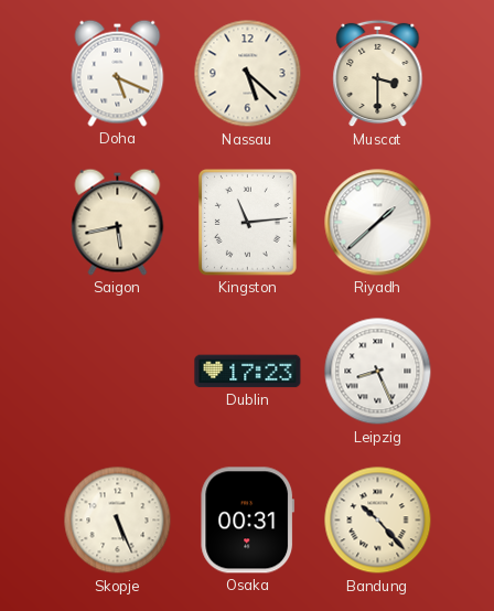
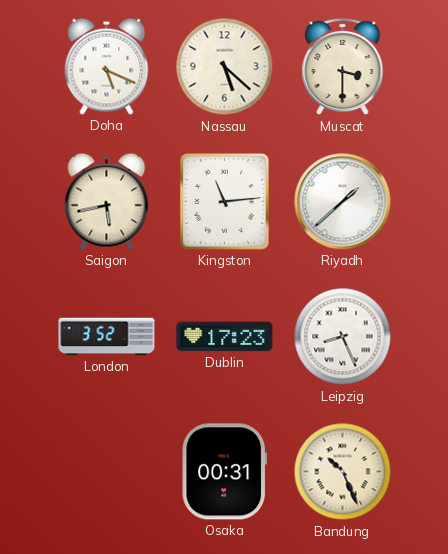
London: none -> 3:52 (107, 337)
Skopje: 5:26 -> none (118, 521)
Bandung: 10:23 -> 10:26 (343, 472)
